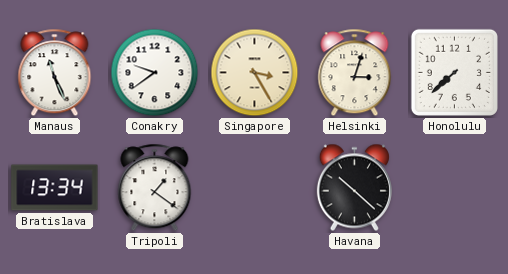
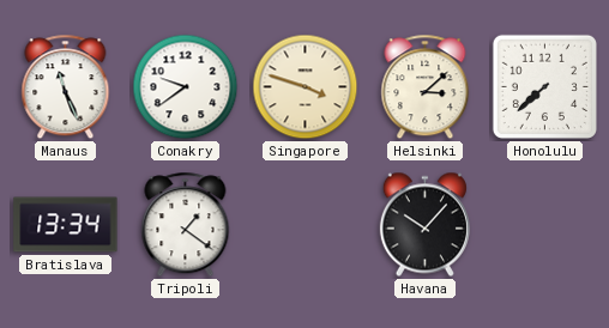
Singapore: 3:25 -> 3:48 (306, 87)
Helsinki: 3:03 -> 3:08 (426, 87)
Havana: 10:22 -> 10:07 (424, 225)
